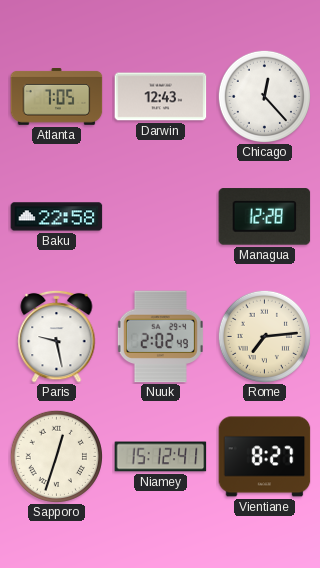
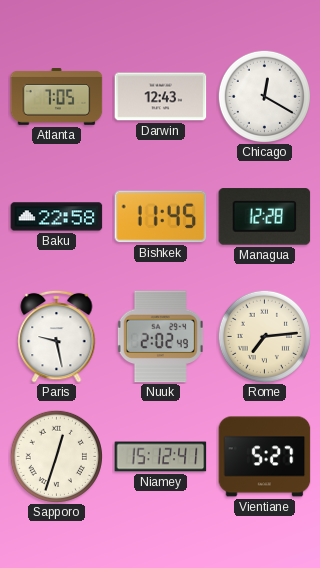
Chicago: 12:23 -> 12:20 (264, 96)
Bishkek: none -> 11:45 (161, 217)
Vientiane: 8:27 -> 5:27 (265, 457)
